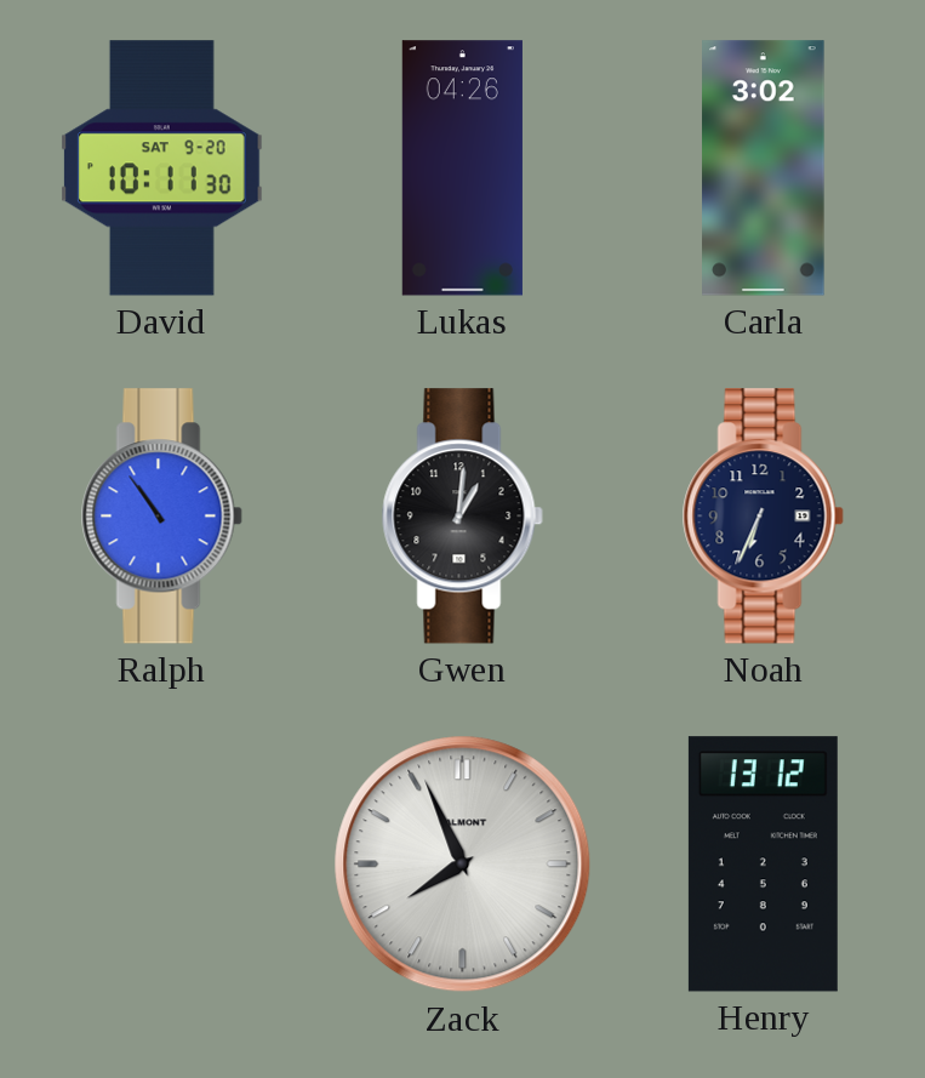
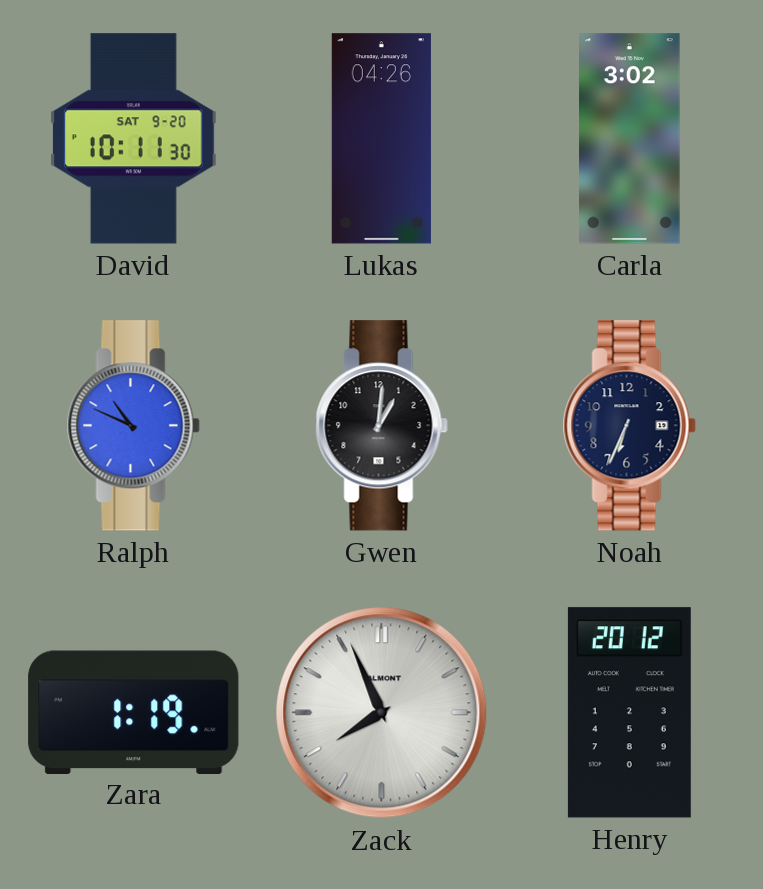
Ralph: 10:54 -> 10:49 (133, 426)
Zara: none -> 1:19 (134, 712)
Henry: 13:12 -> 20:12 (629, 713)
